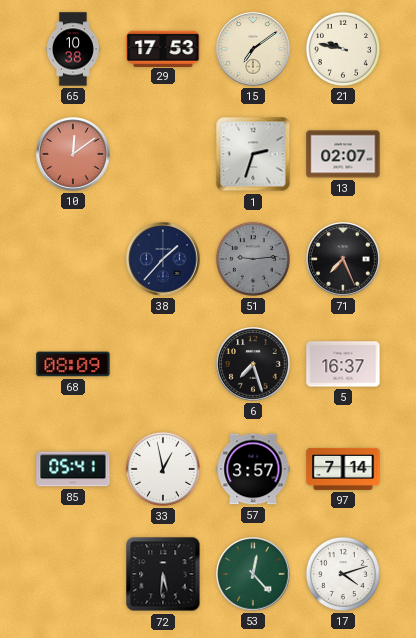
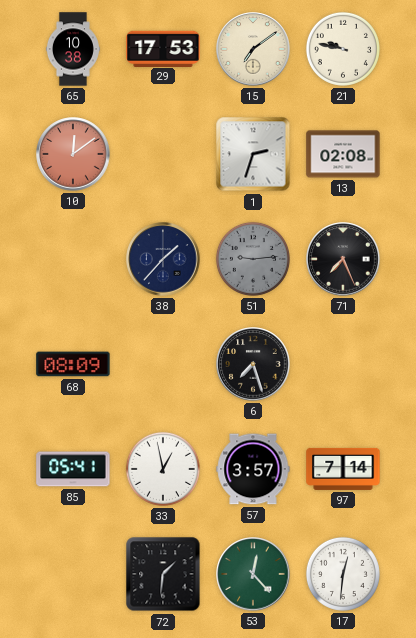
13: 02:07 -> 02:08 (343, 154)
5: 16:37 -> none (343, 364)
72: 5:31 -> 1:31 (163, 574)
17: 4:12 -> 12:31 (343, 574)
